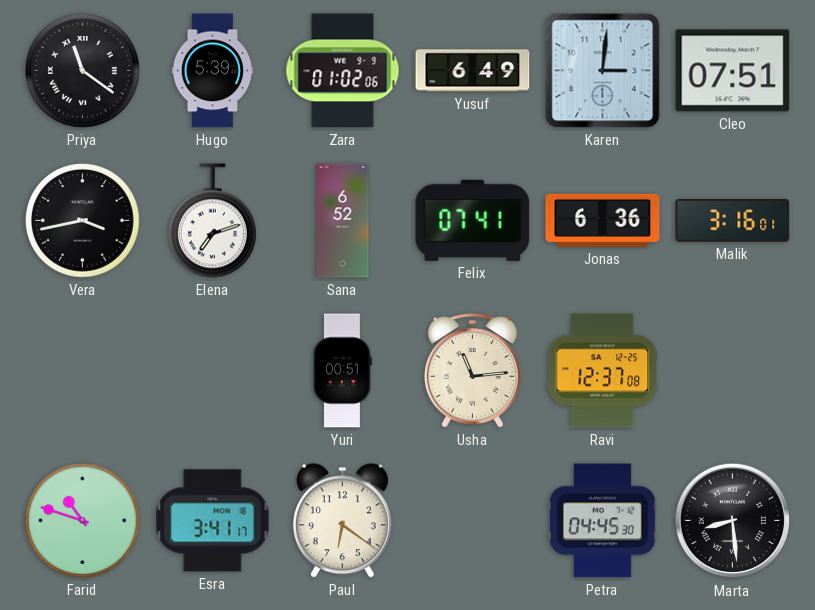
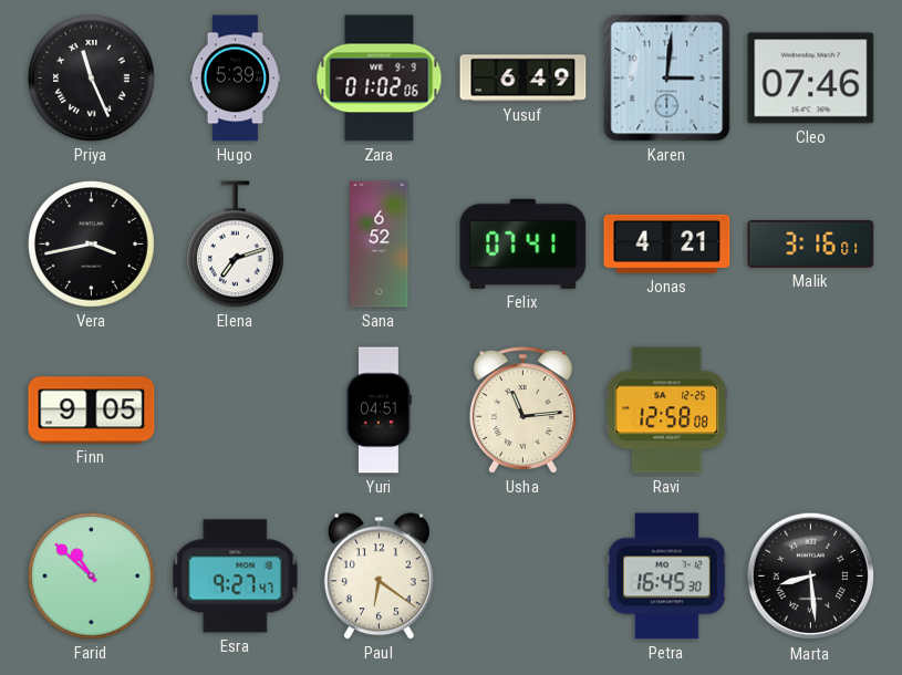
Priya: 11:21 -> 11:26 (92, 79)
Cleo: 07:51 -> 07:46 (811, 79)
Jonas: 6:36 -> 4:21 (667, 243)
Finn: none -> 9:05 (92, 411)
Yuri: 00:51 -> 04:51 (379, 411)
Ravi: 12:37 -> 12:58 (667, 411)
Farid: 10:48 -> 10:52 (92, 577)
Esra: 3:41 -> 9:27 (236, 577)
Petra: 04:45 -> 16:45 (666, 577)
